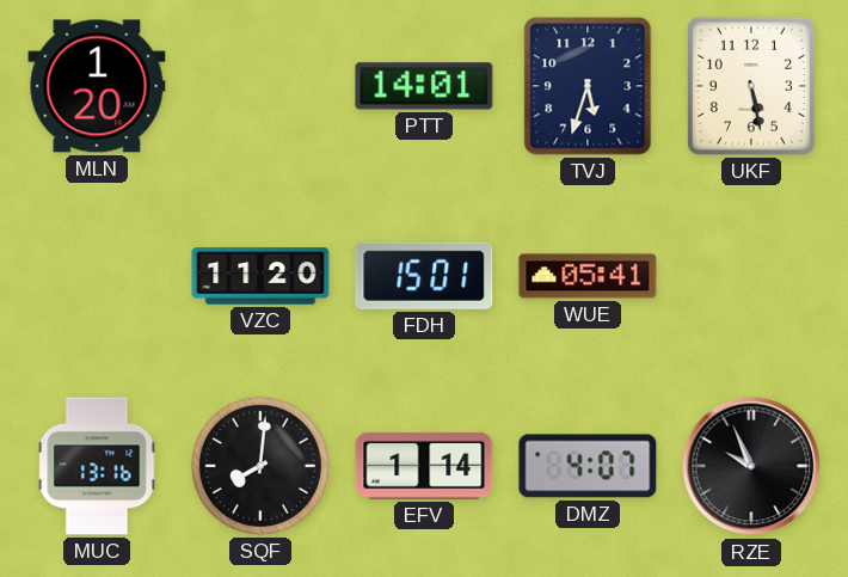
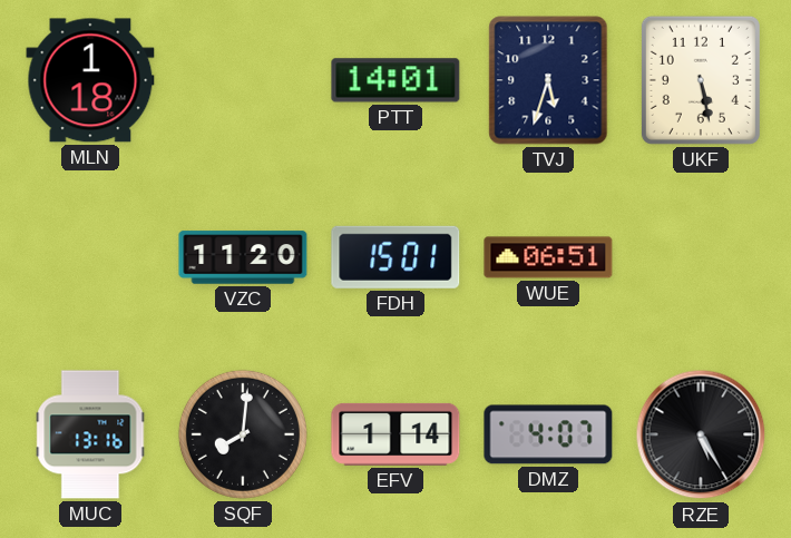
MLN: 1:20 -> 1:18 (90, 80)
WUE: 05:41 -> 06:51 (548, 257)
RZE: 9:56 -> 5:25 (701, 434)
